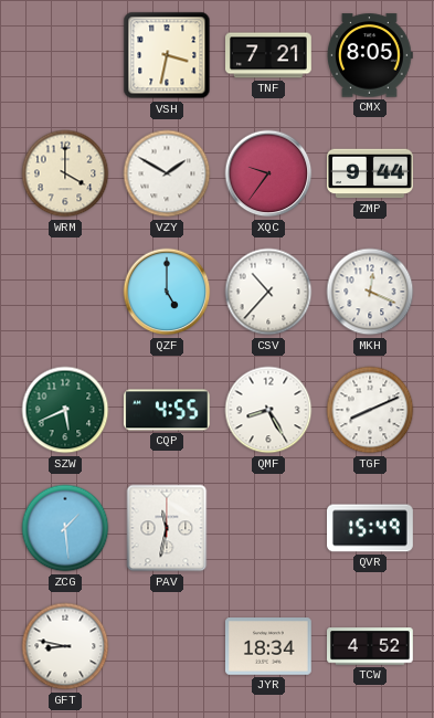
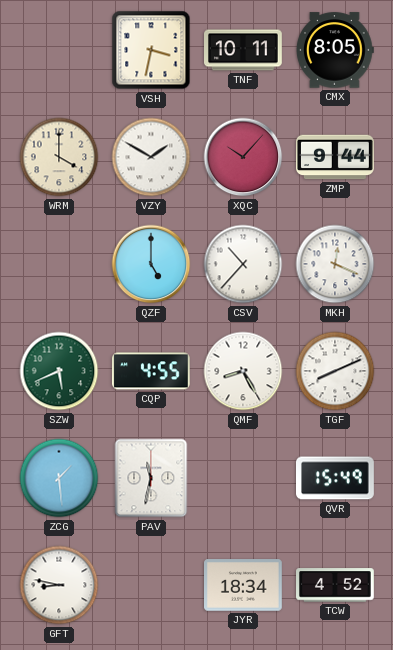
TNF: 7:21 -> 10:11 (244, 50)
XQC: 9:36 -> 10:07 (243, 157)
